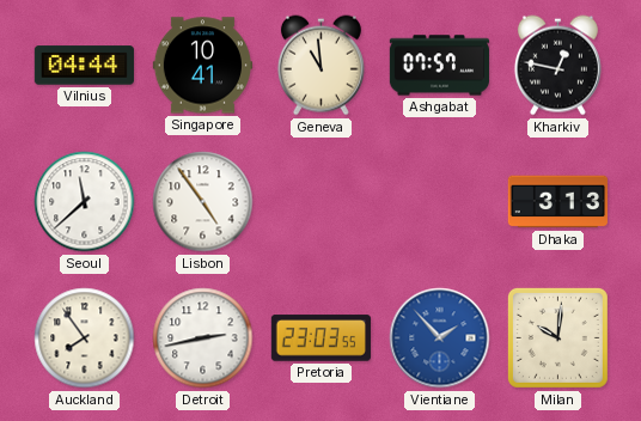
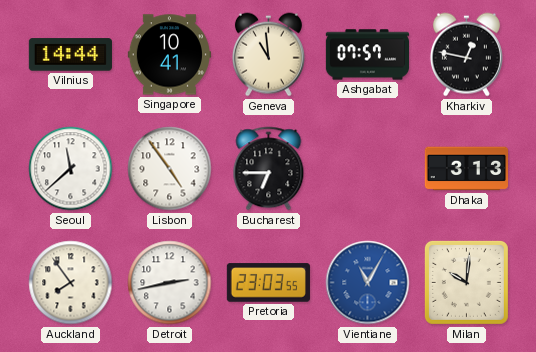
Vilnius: 04:44 -> 14:44 (70, 55)
Bucharest: none -> 6:45 (269, 169)
Vientiane: 1:53 -> 11:05 (368, 283)
